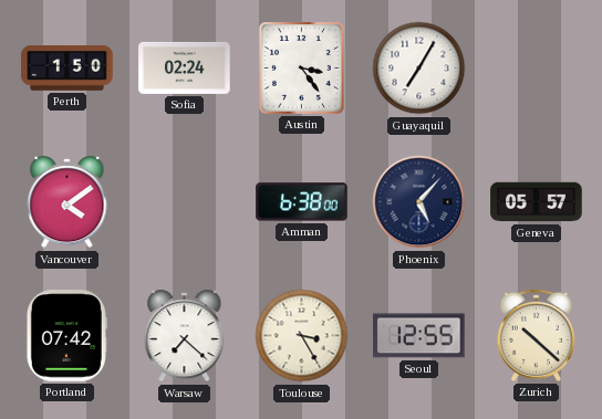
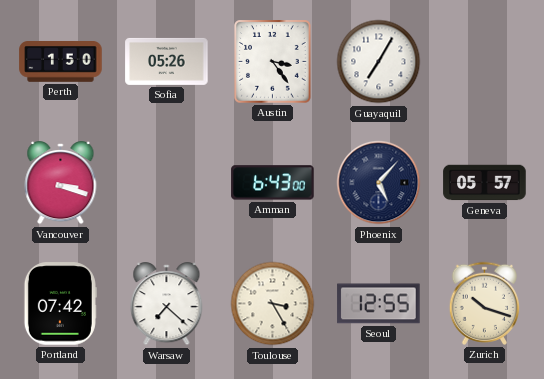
Sofia: 02:24 -> 05:26 (167, 61)
Vancouver: 4:09 -> 3:18 (61, 183)
Amman: 6:38 -> 6:43 (273, 183)
Zurich: 10:22 -> 10:18 (484, 303)
